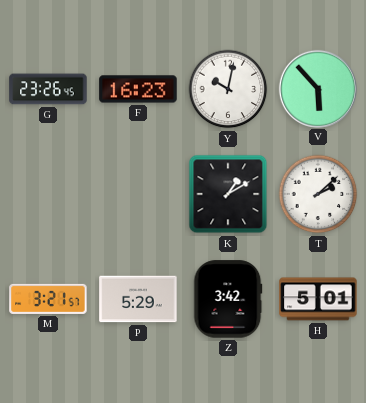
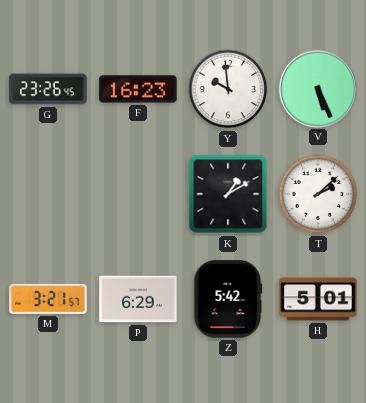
Y: 10:02 -> 9:59 (228, 89)
V: 5:53 -> 5:26 (317, 88)
P: 5:29 -> 6:29 (138, 299)
Z: 3:42 -> 5:42 (228, 299)
